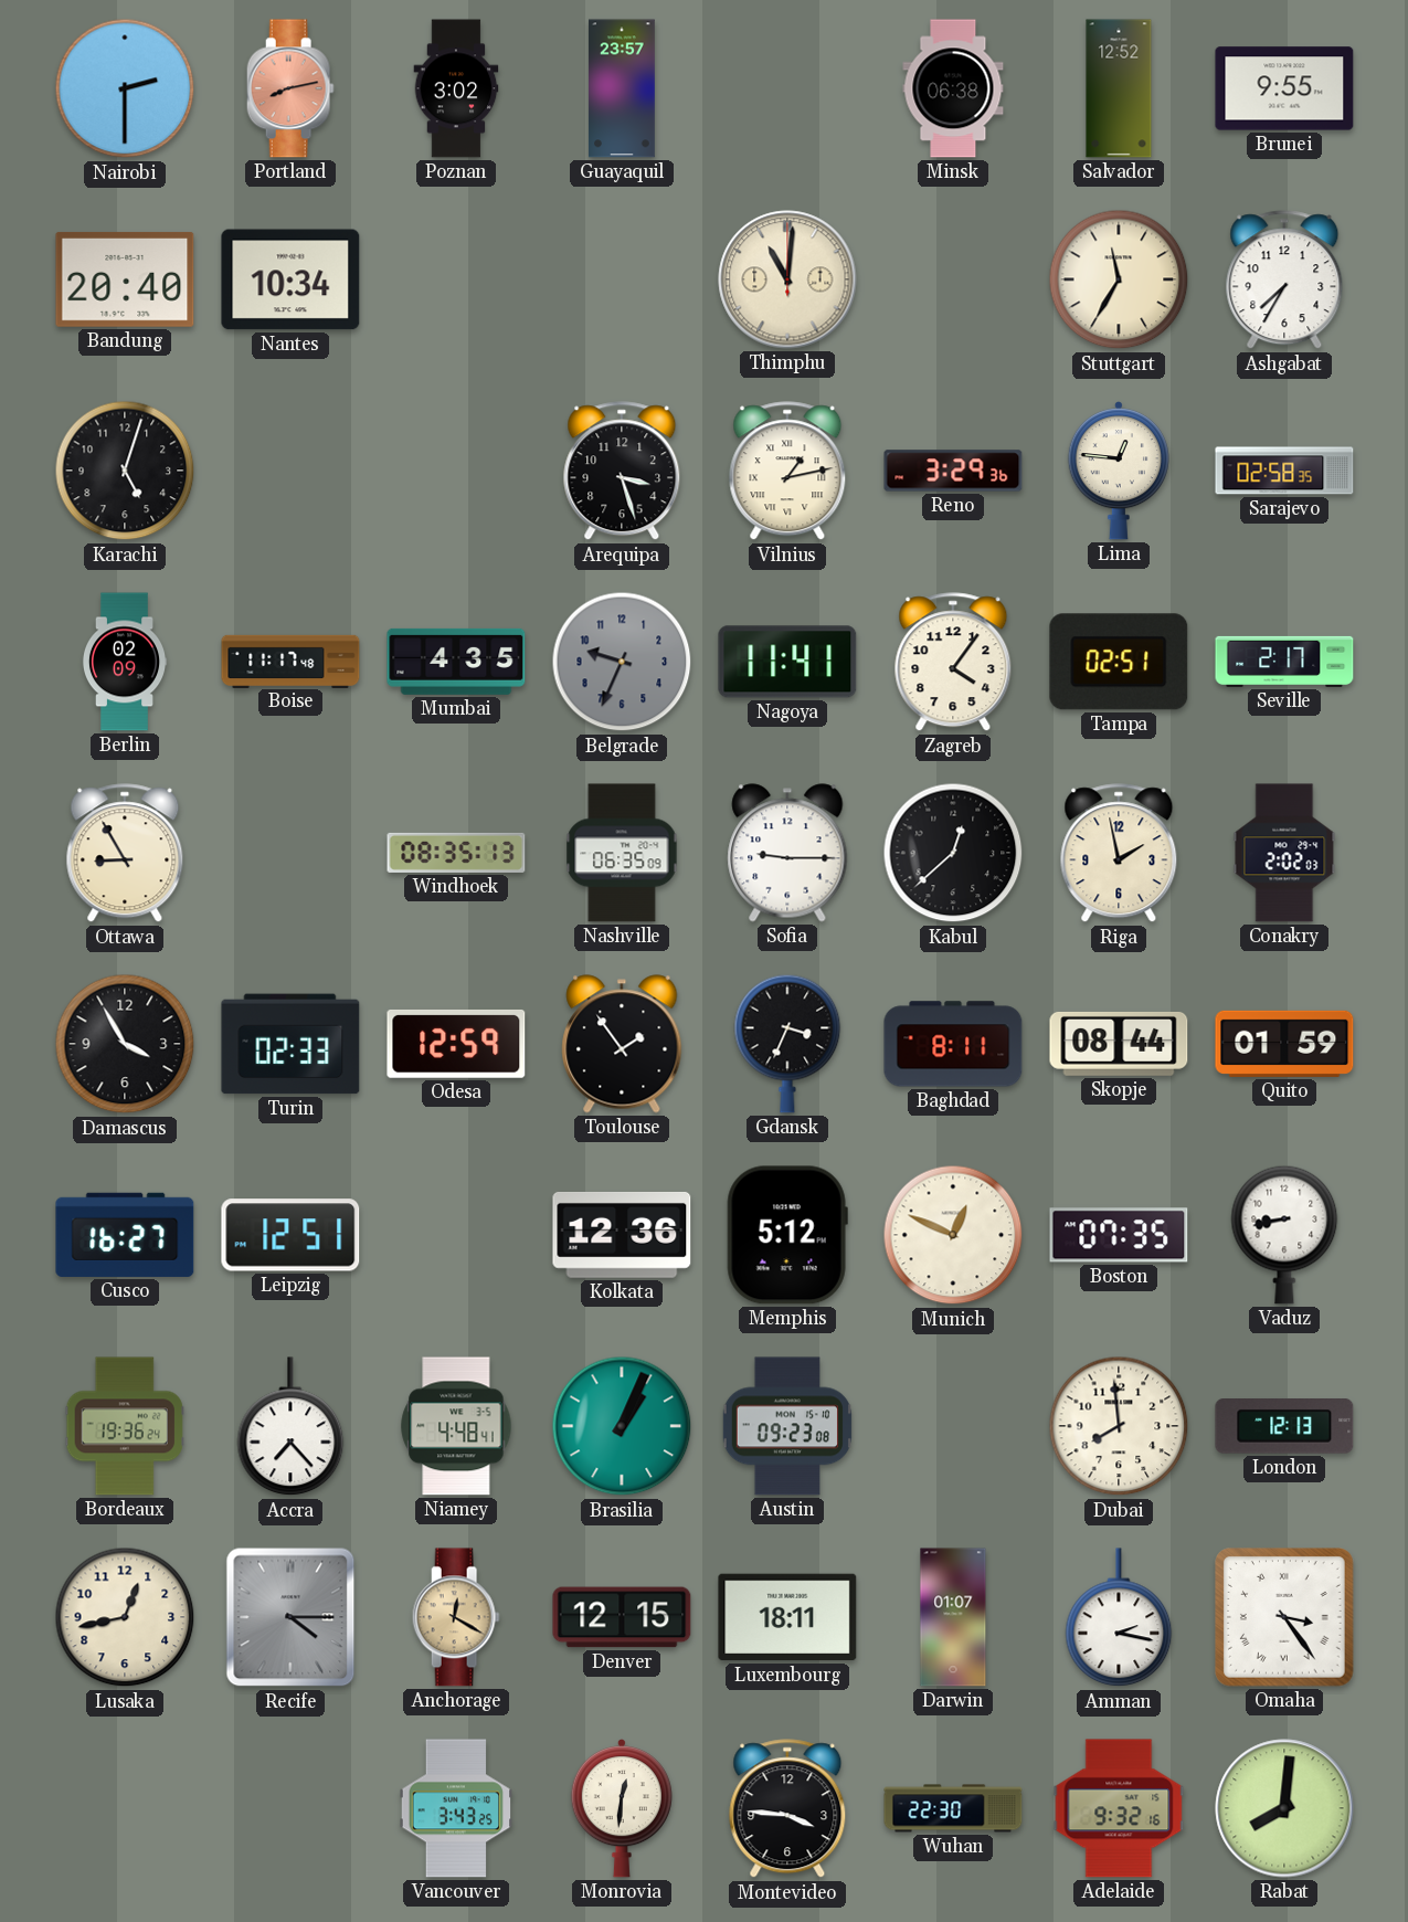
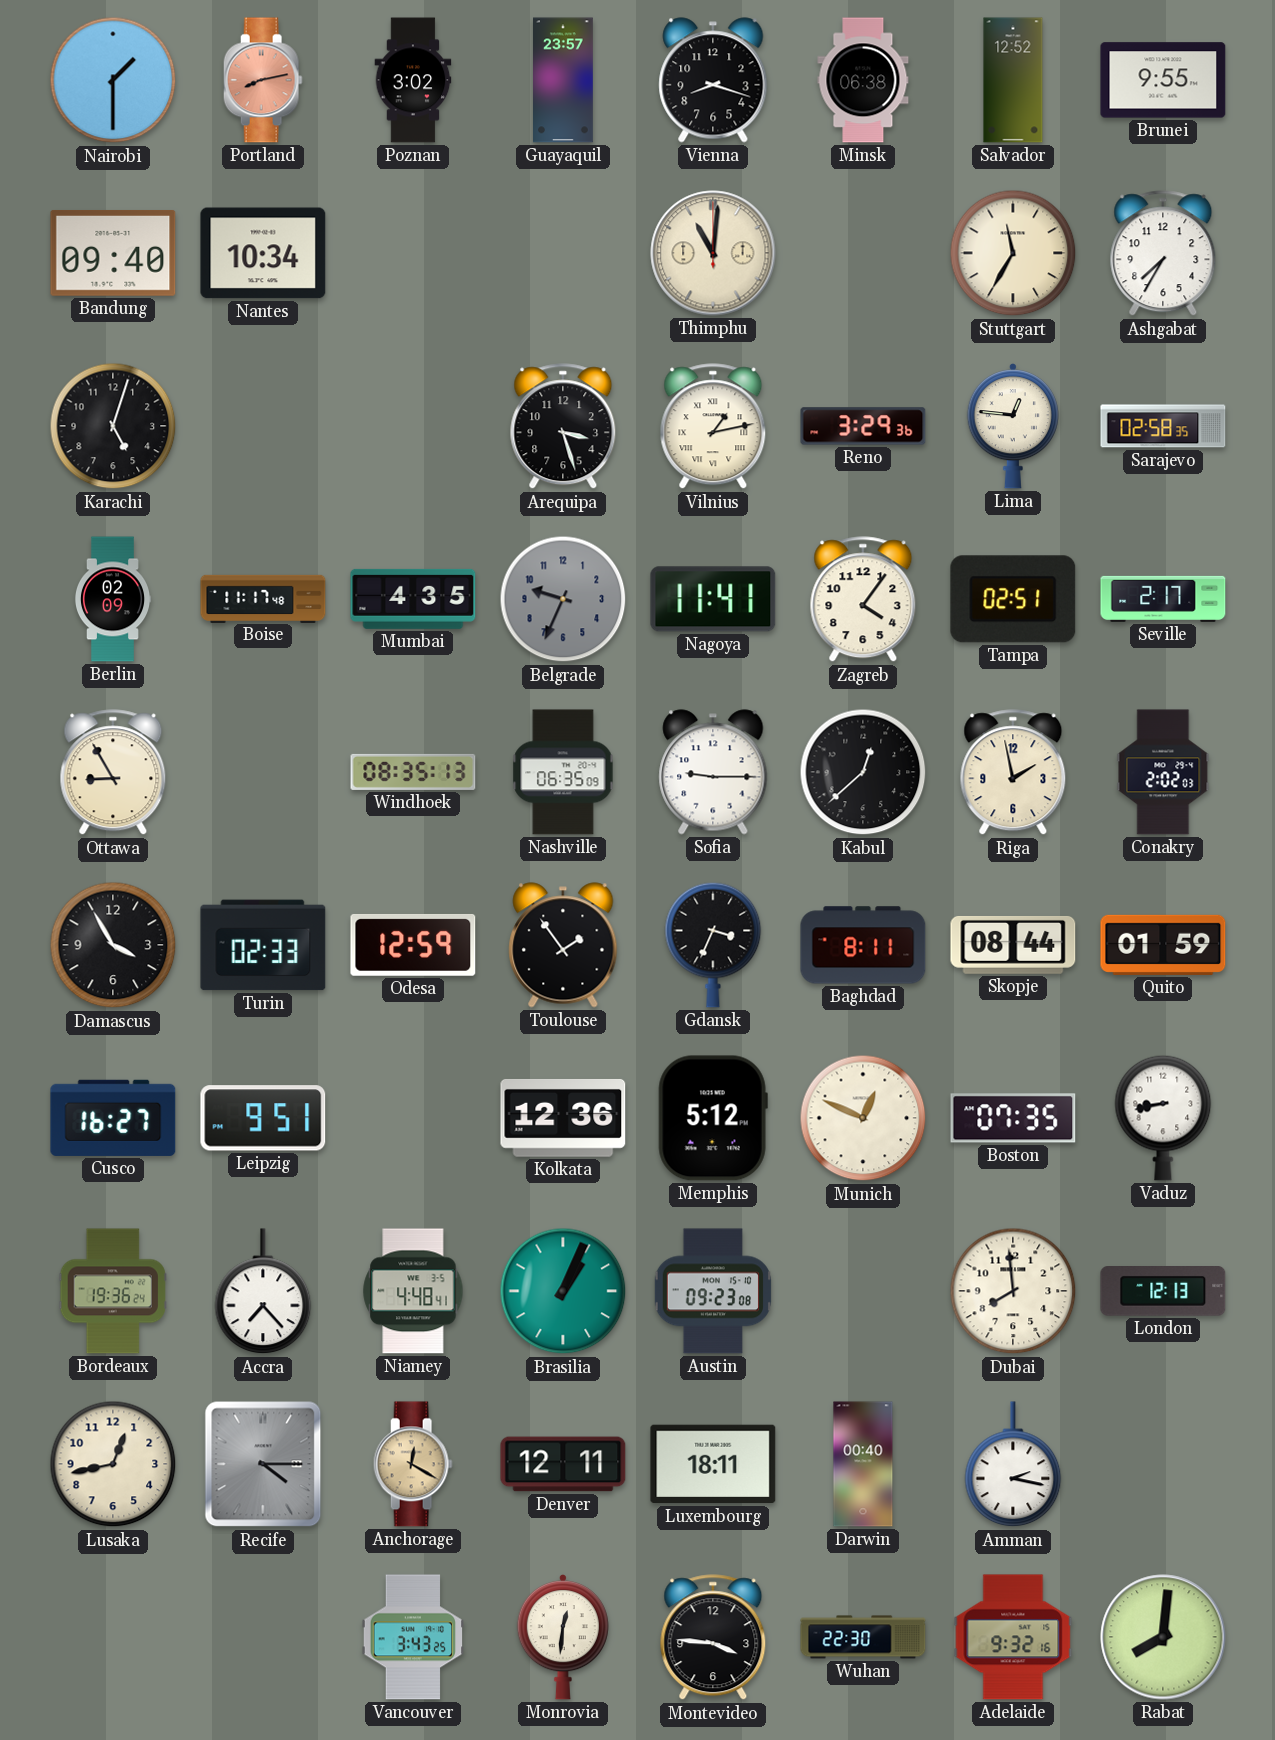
Nairobi: 2:30 -> 1:30 (113, 80)
Vienna: none -> 8:18 (713, 80)
Bandung: 20:40 -> 09:40 (113, 253)
Leipzig: 12:51 -> 9:51 (263, 1118)
Denver: 12:15 -> 12:11 (563, 1464)
Darwin: 01:07 -> 00:40 (863, 1464)
Omaha: 3:24 -> none (1284, 1617)
